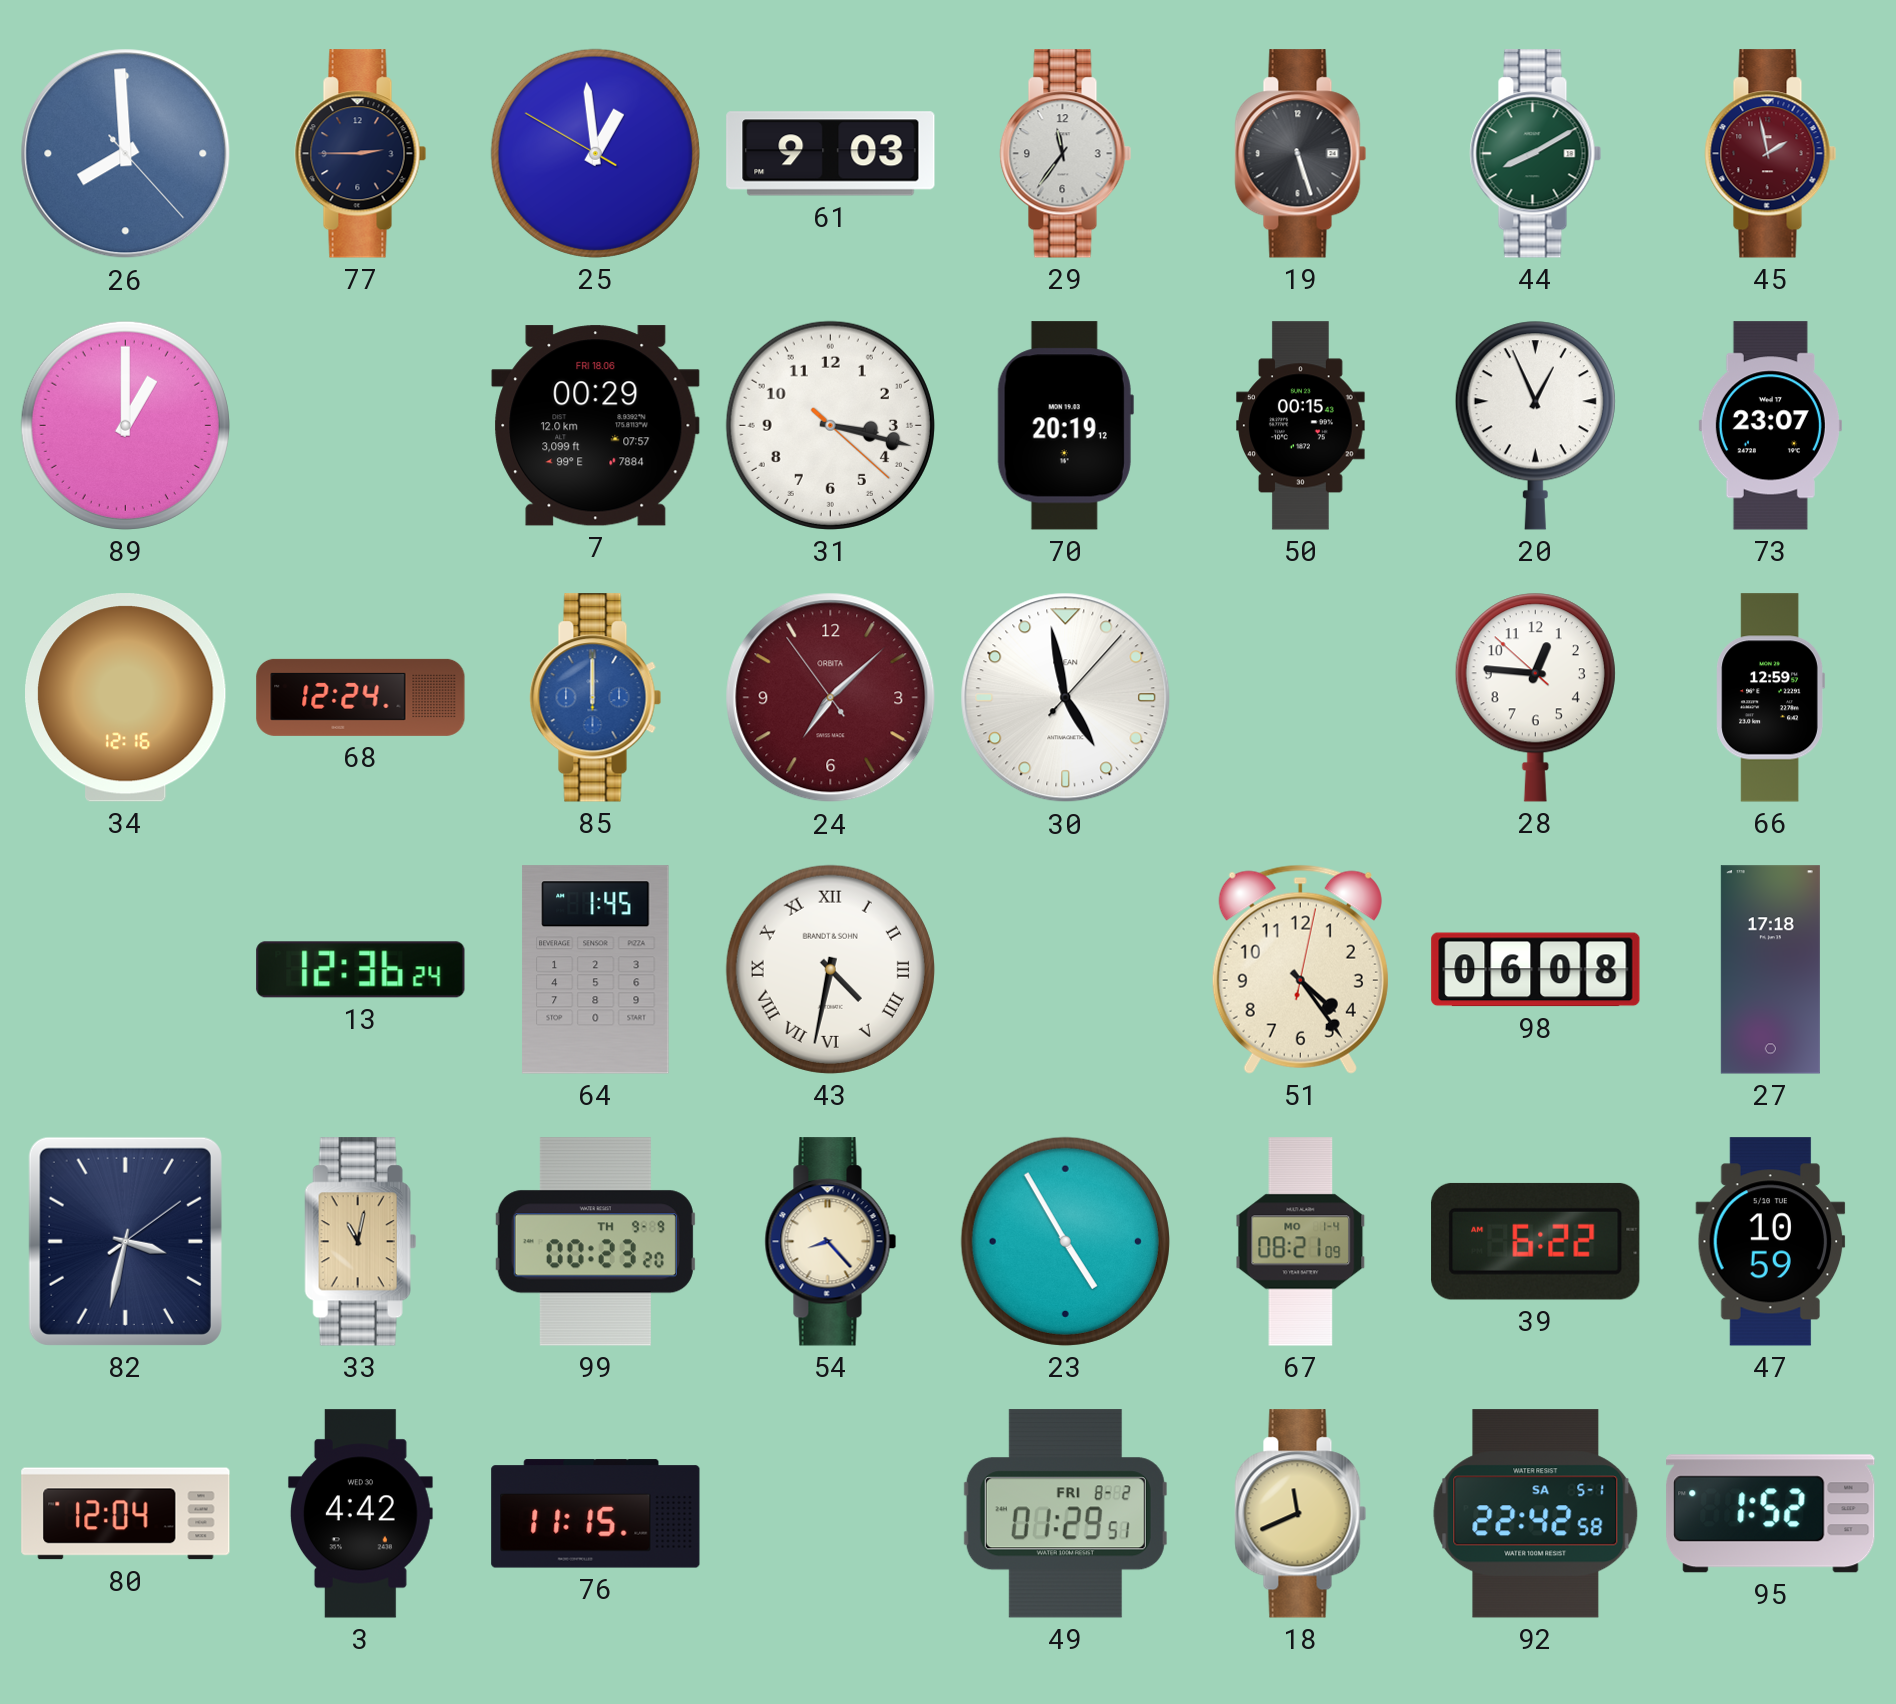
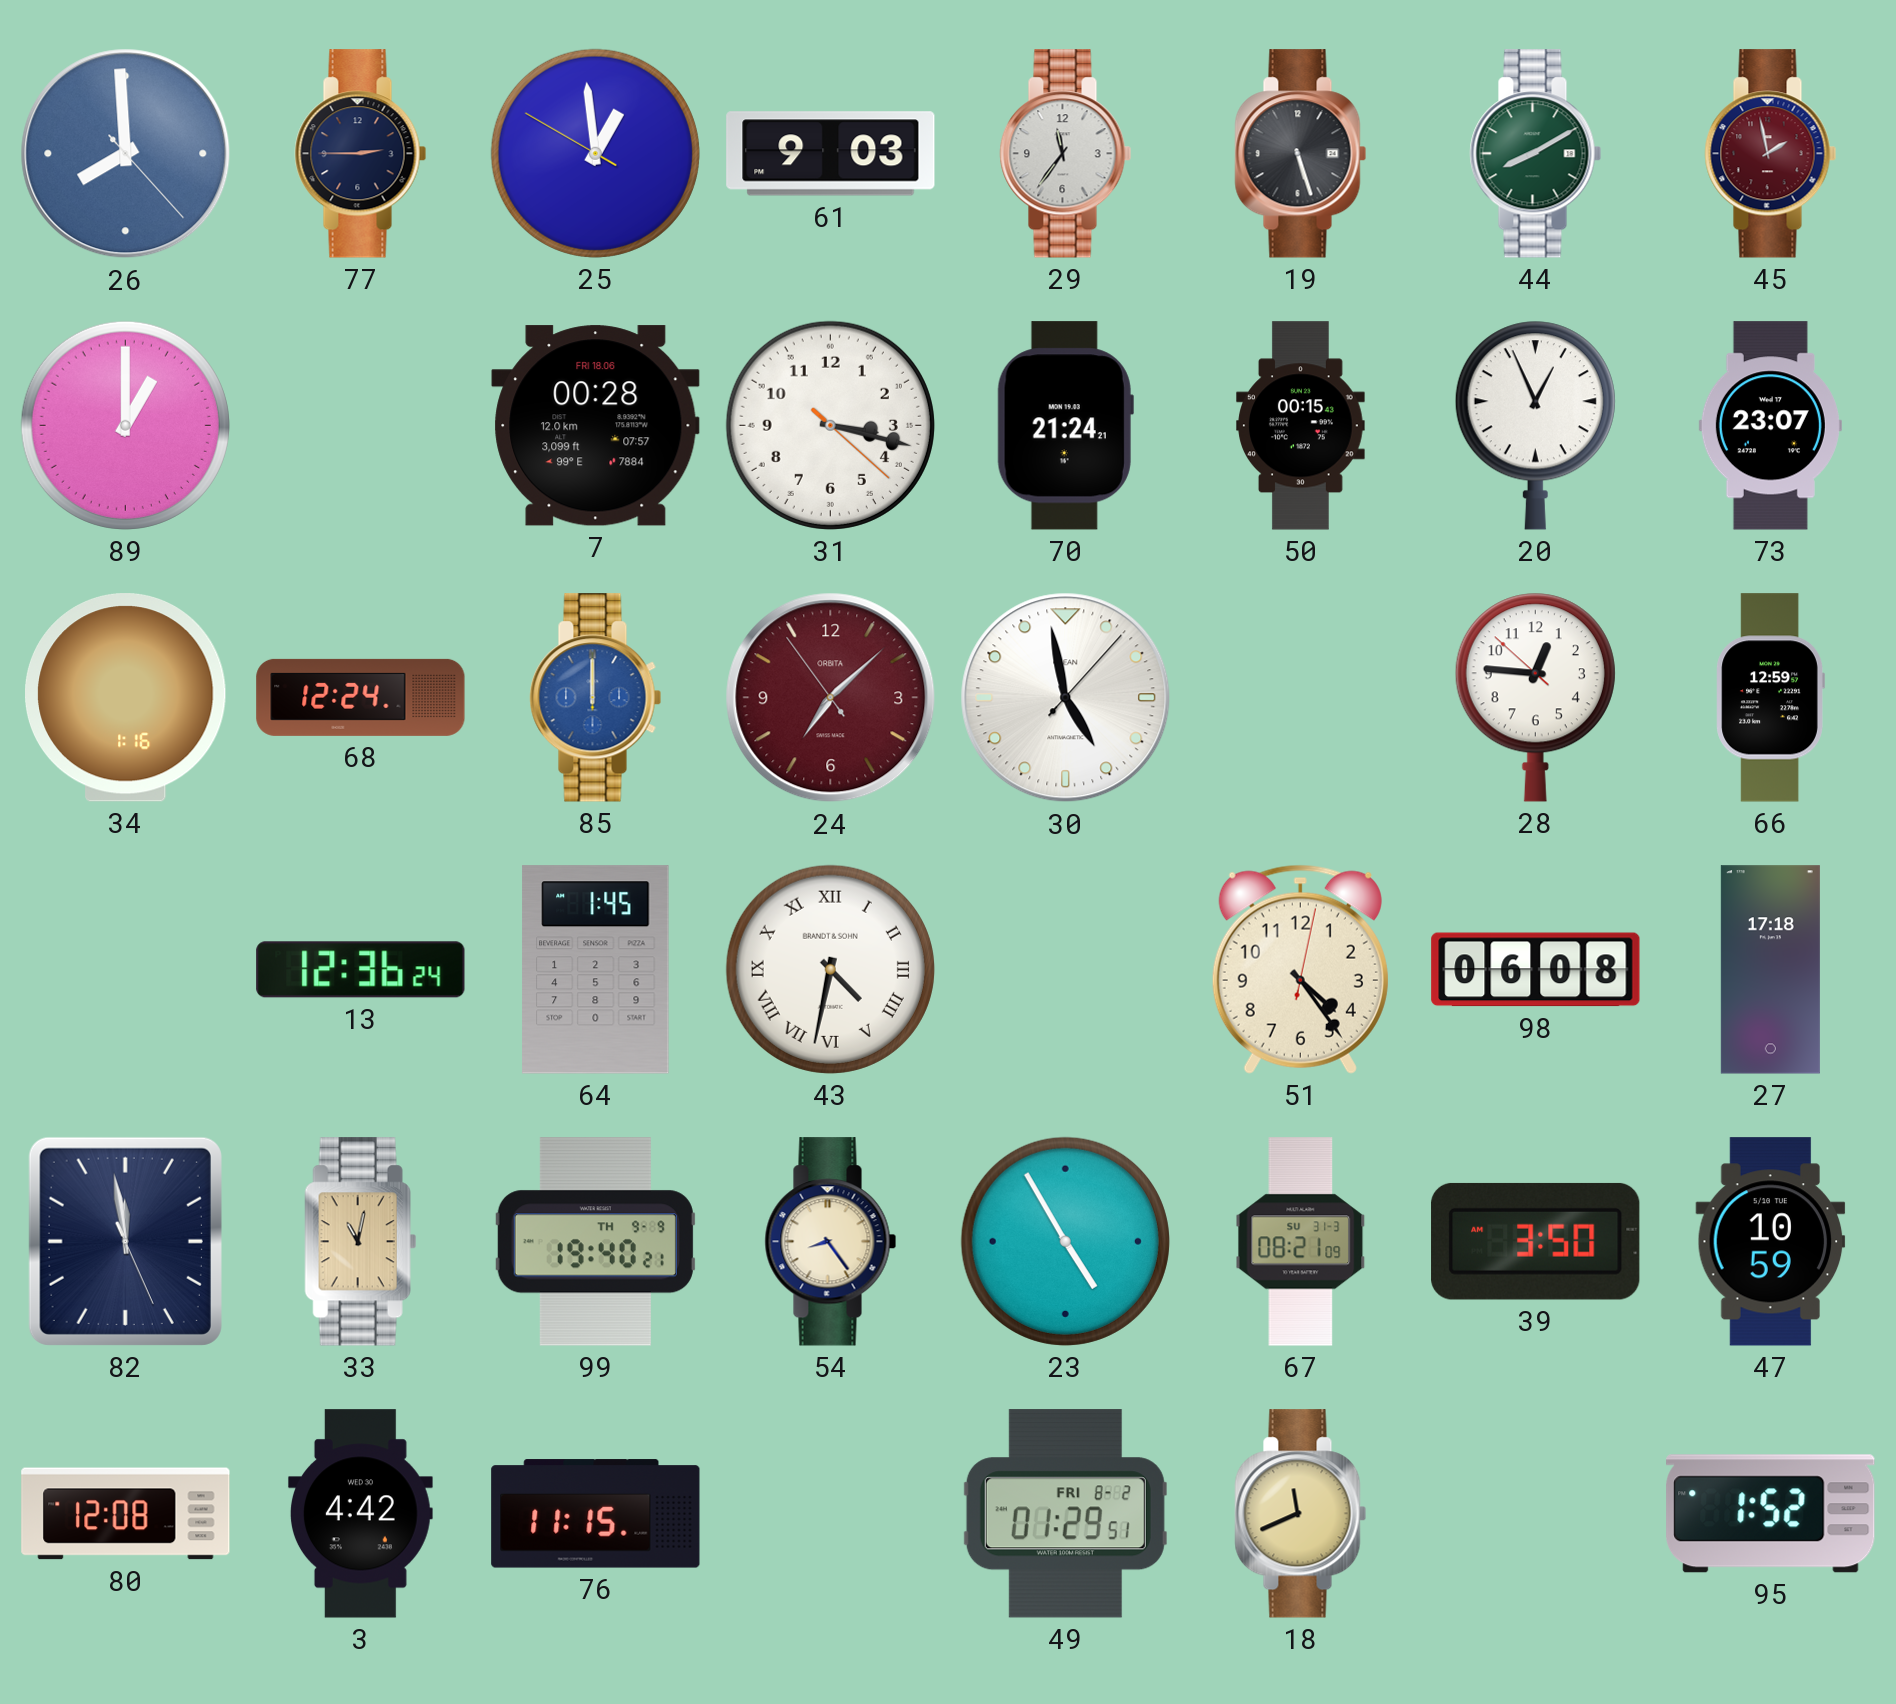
7: 00:29 -> 00:28 (596, 426)
70: 20:19 -> 21:24 (1065, 426)
34: 12:16 -> 1:16 (125, 698)
82: 3:32 -> 11:58 (125, 1241)
99: 00:23 -> 19:40 (595, 1242)
54: 8:23 -> 8:24 (831, 1242)
67 date: MO 1-4 -> SU 31-3 (1301, 1242)
39: 6:22 -> 3:50 (1536, 1241)
80: 12:04 -> 12:08 (126, 1514)
92: 22:42 -> none (1536, 1514)
